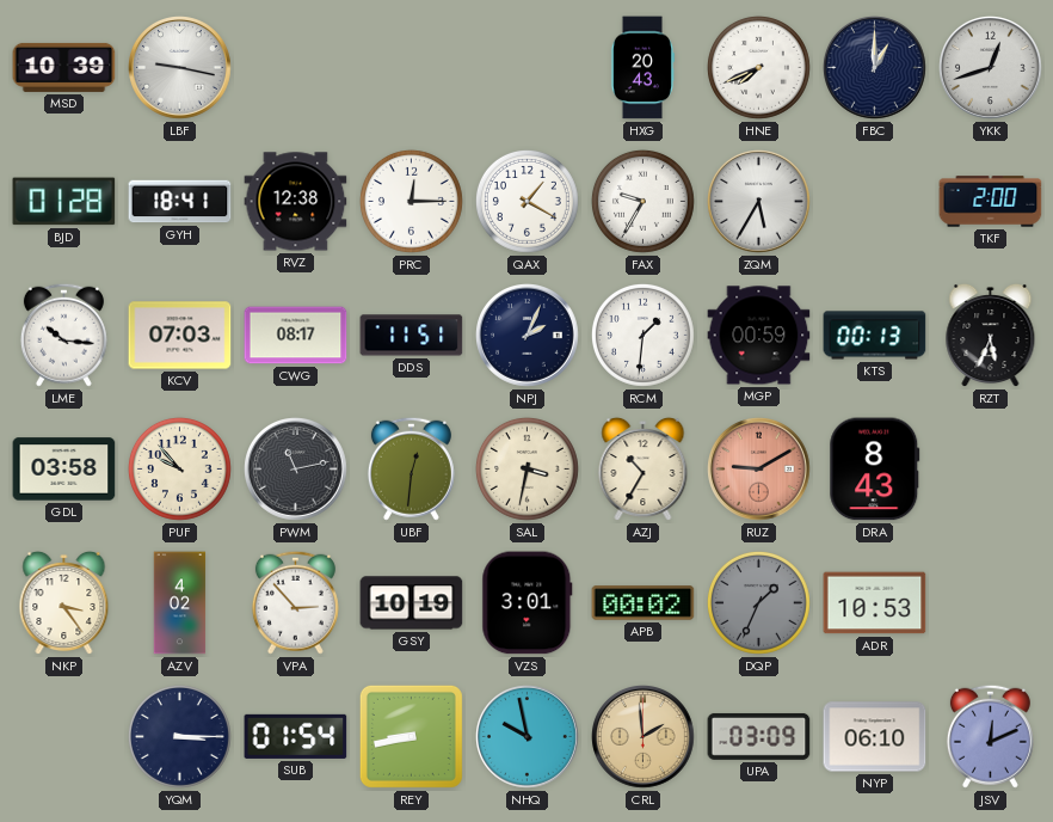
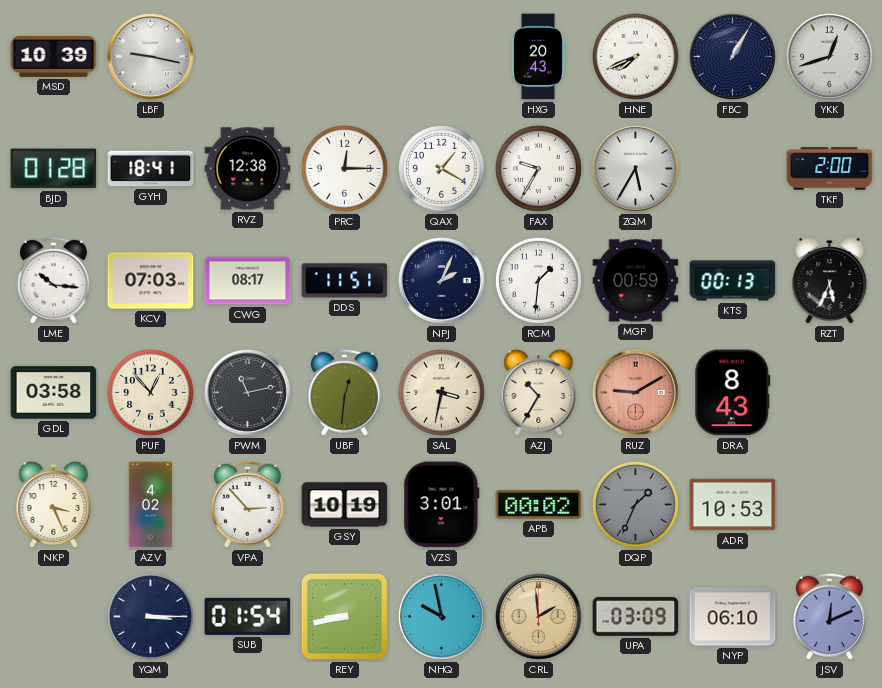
FBC: 1:00 -> 1:05 (733, 57)
PUF: 9:53 -> 12:53 (150, 392)
NKP: 3:24 -> 3:26 (54, 505)
